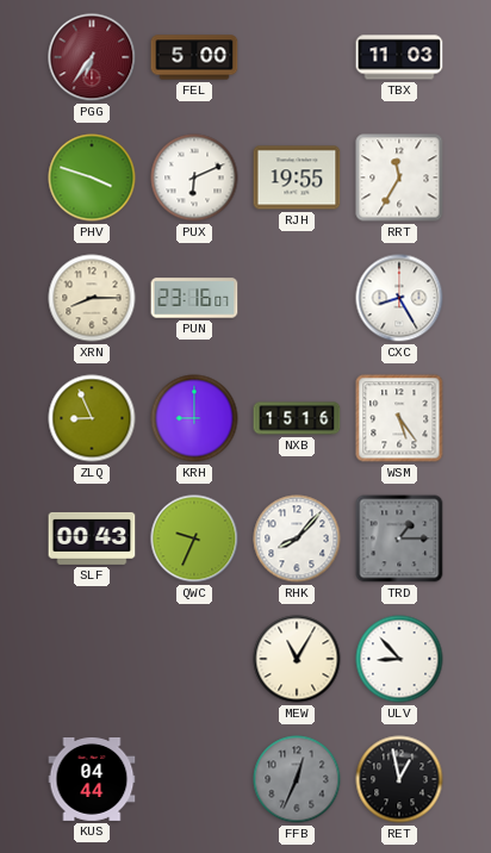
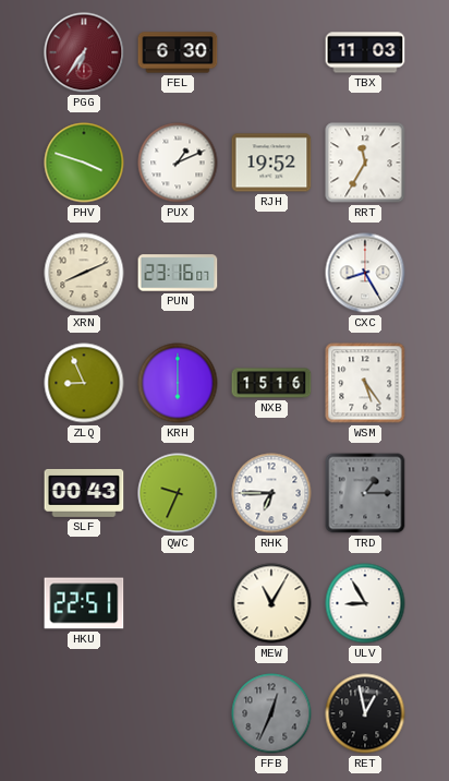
FEL: 5:00 -> 6:30 (178, 52)
PUX: 6:11 -> 1:11 (178, 163)
RJH: 19:55 -> 19:52 (271, 163)
XRN: 8:15 -> 8:11 (84, 273)
KRH: 9:00 -> 6:00 (178, 383)
RHK: 8:07 -> 6:45 (271, 493)
HKU: none -> 22:51 (84, 603)
ULV: 8:53 -> 8:55 (365, 603)
KUS: 04:44 -> none (92, 779)
